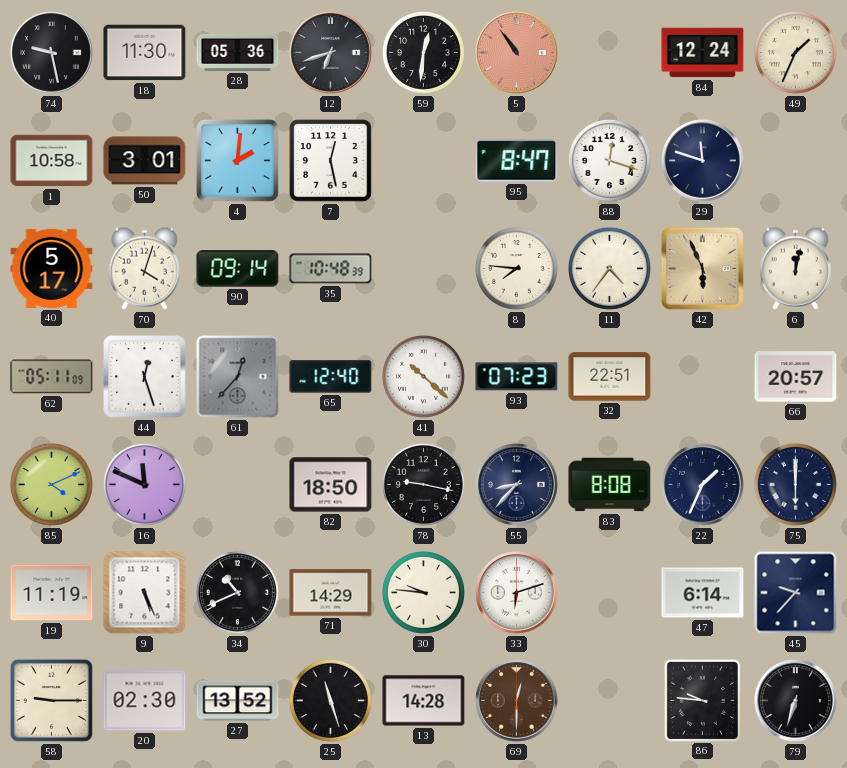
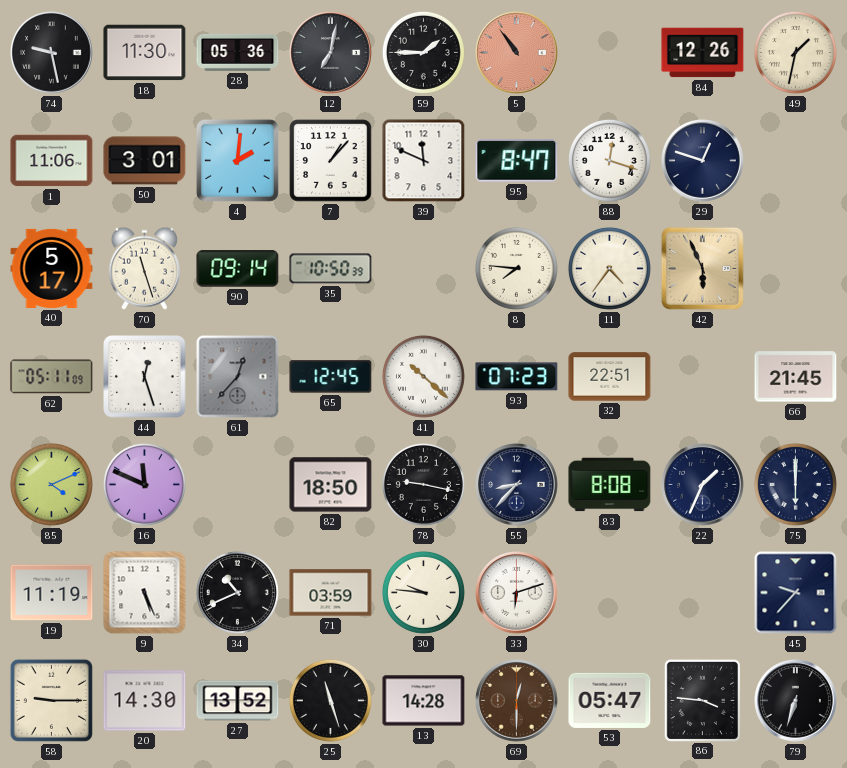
12: 6:42 -> 7:02 (331, 53)
59: 12:31 -> 1:45 (423, 52)
84: 12:24 -> 12:26 (703, 53)
49: 1:34 -> 1:32 (795, 52)
1: 10:58 -> 11:06 (52, 161)
7: 12:28 -> 1:07 (331, 161)
39: none -> 11:49 (424, 161)
29: 11:48 -> 12:48 (703, 161)
70: 4:03 -> 11:27 (144, 268)
35: 10:48 -> 10:50 (331, 269)
6: 12:02 -> none (795, 268)
65: 12:40 -> 12:45 (331, 377)
66: 20:57 -> 21:45 (796, 377)
71: 14:29 -> 03:59 (331, 593)
47: 6:14 -> none (703, 593)
20: 02:30 -> 14:30 (145, 701)
53: none -> 05:47 (610, 700)
86: 9:46 -> 3:46 (702, 700)
